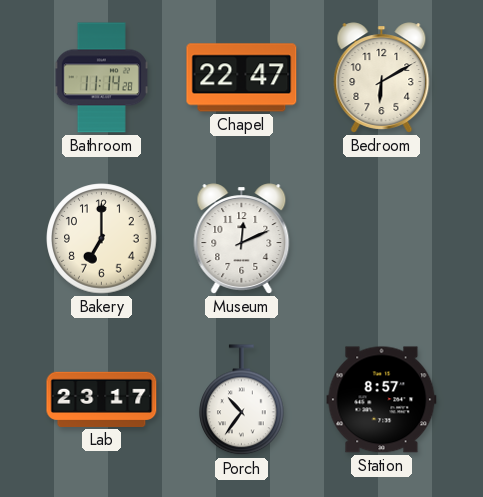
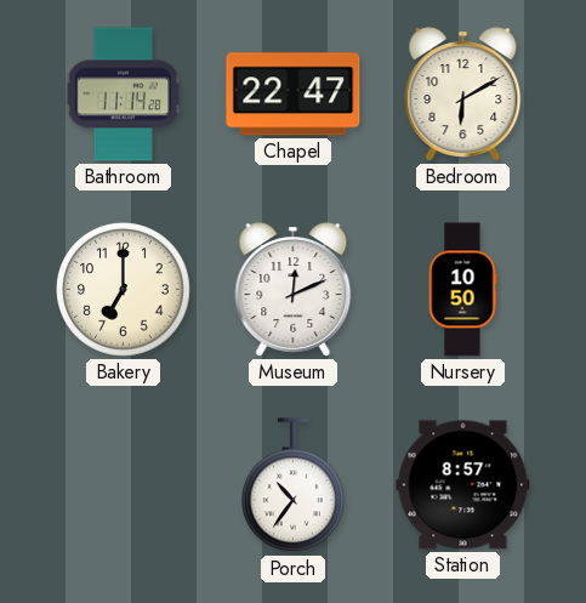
Nursery: none -> 10:50 (462, 290)
Lab: 23:17 -> none (102, 399)
